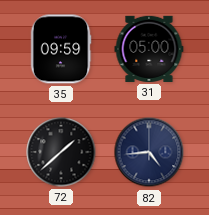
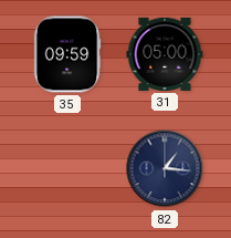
72: 1:38 -> none (61, 152)
82: 4:44 -> 1:16 (165, 168)
